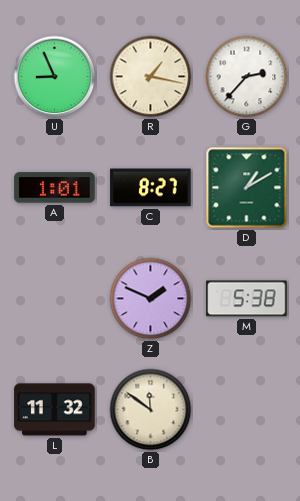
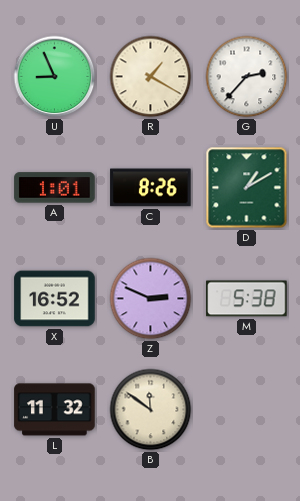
R: 1:17 -> 1:20 (151, 77)
C: 8:27 -> 8:26 (151, 188)
X: none -> 16:52 (55, 299)
Z: 1:49 -> 2:49 (151, 299)
